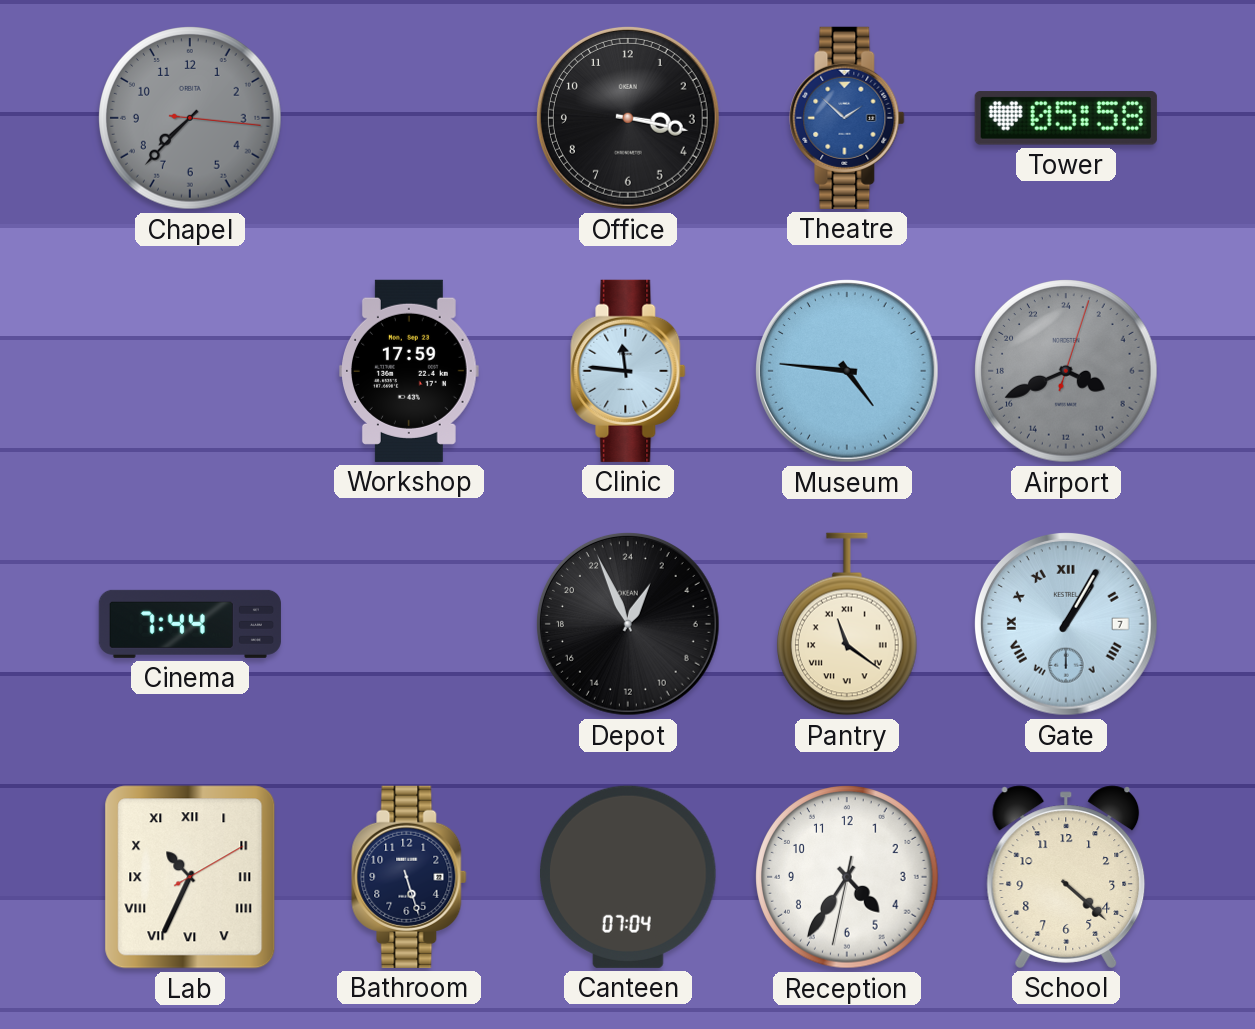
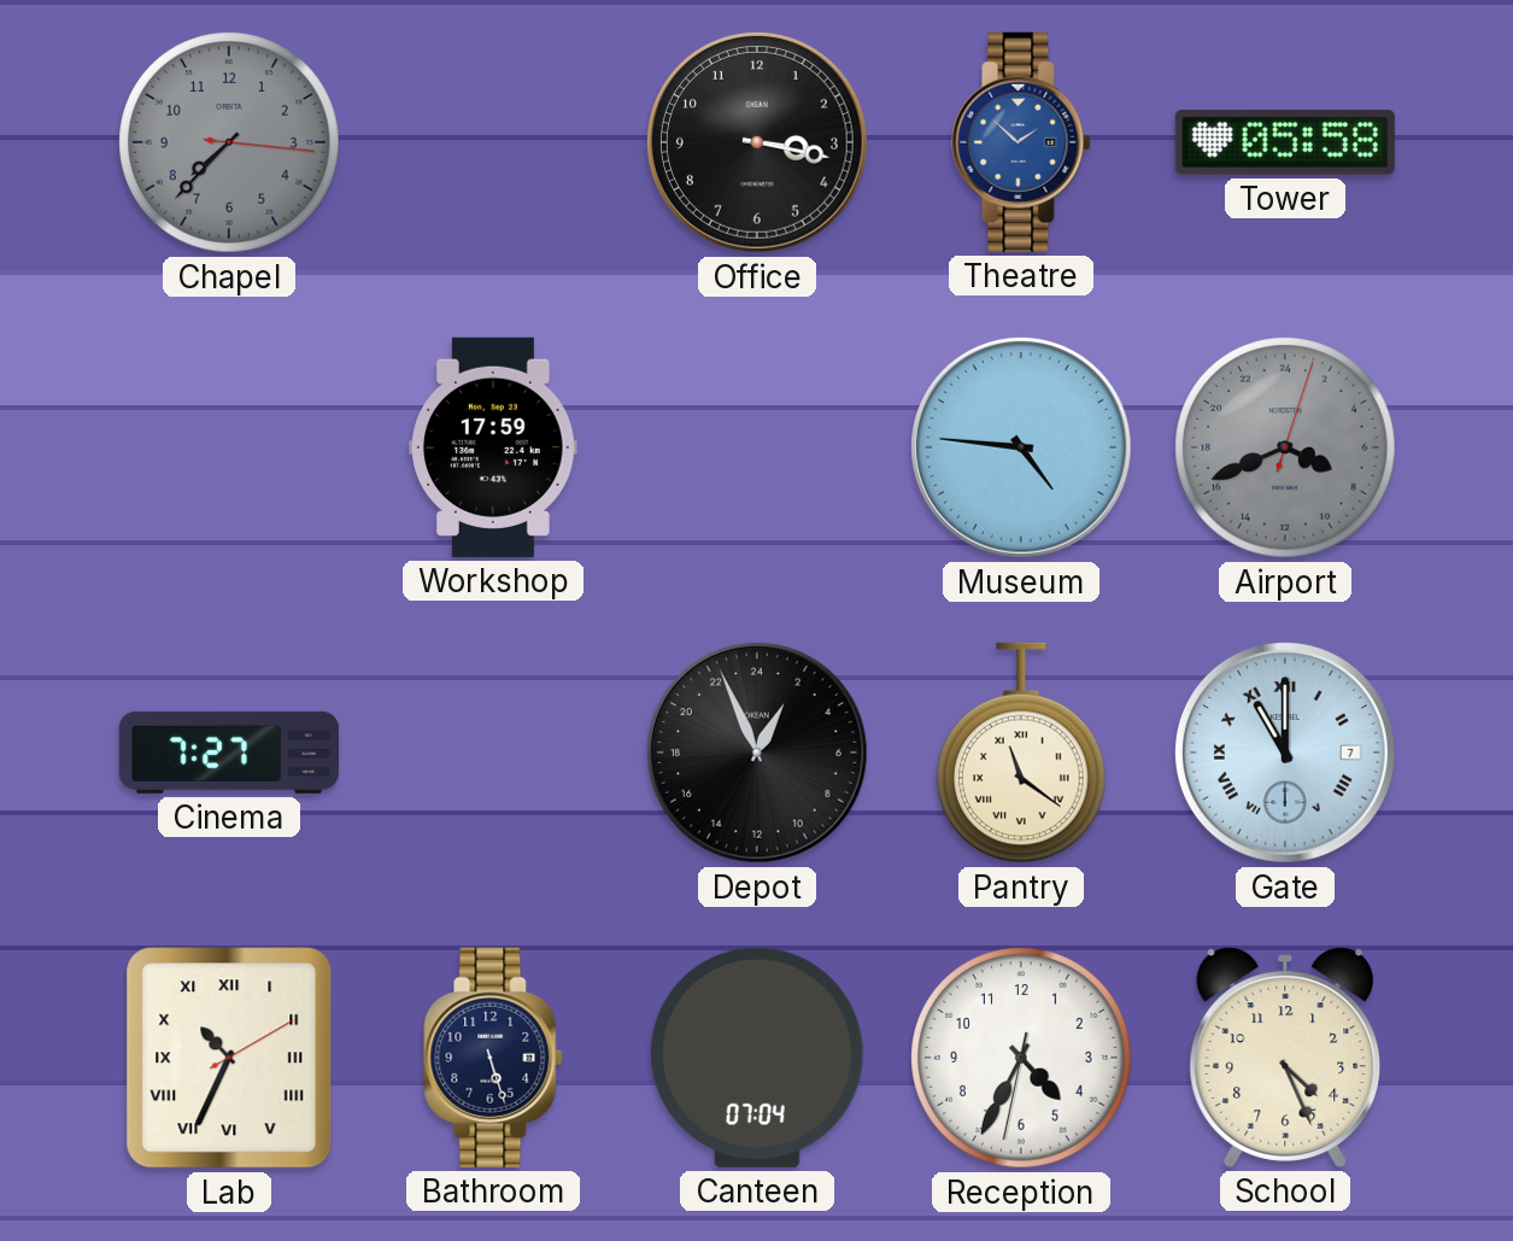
Clinic: 11:46 -> none (628, 371)
Cinema: 7:44 -> 7:27 (229, 753)
Gate: 1:05 -> 11:00 (1285, 753)
Reception: 4:35 -> 4:34 (1021, 1058)
School: 4:22 -> 4:26 (1285, 1058)
